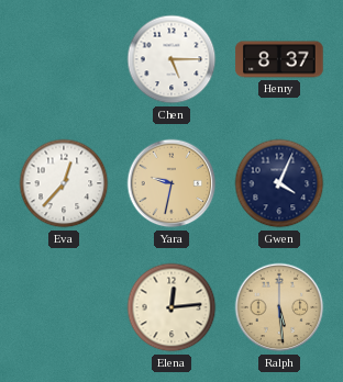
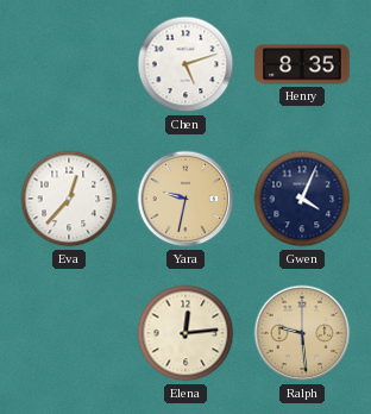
Chen: 5:15 -> 5:12 (185, 64)
Henry: 8:37 -> 8:35 (302, 64)
Ralph: 5:29 -> 9:29 (302, 333)
